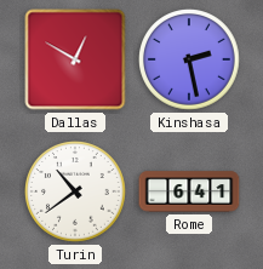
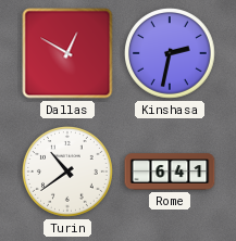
Kinshasa: 2:28 -> 2:32 (171, 54)
